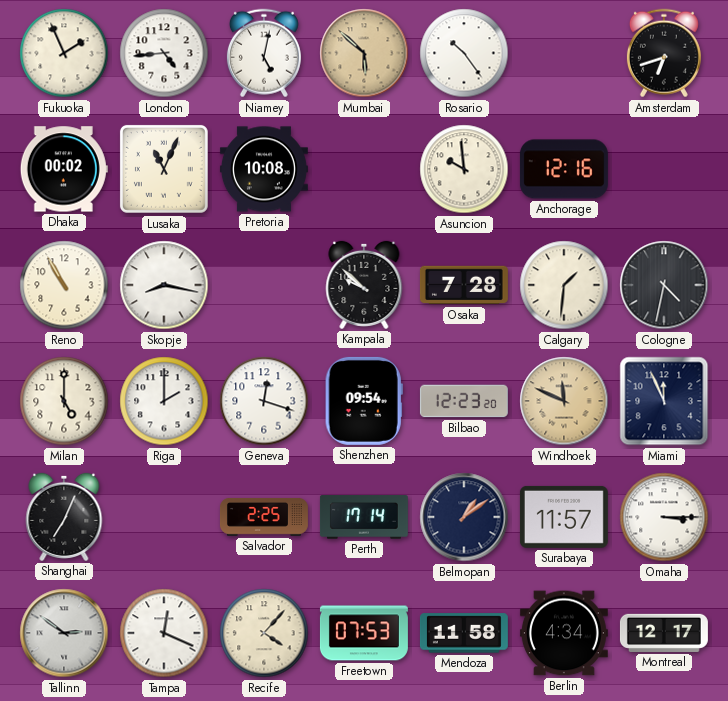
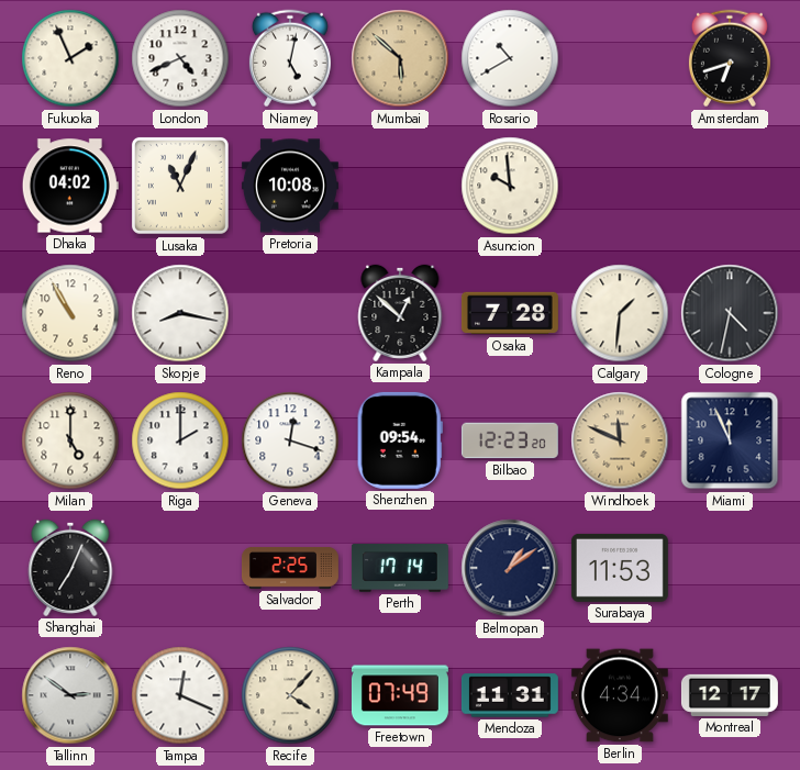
London: 4:44 -> 4:41 (180, 58)
Rosario: 10:24 -> 10:40 (510, 58)
Dhaka: 00:02 -> 04:02 (70, 186)
Anchorage: 12:16 -> none (564, 169)
Kampala: 9:52 -> 12:52 (400, 313)
Surabaya: 11:57 -> 11:53 (620, 568)
Omaha: 3:15 -> none (664, 517)
Freetown: 07:53 -> 07:49 (400, 695)
Mendoza: 11:58 -> 11:31 (510, 695)
